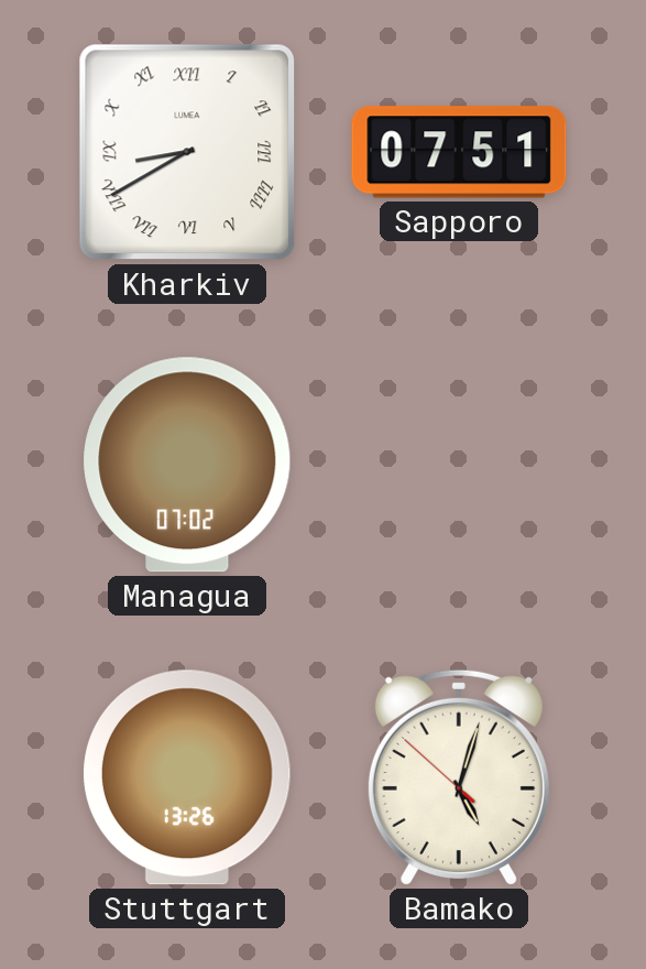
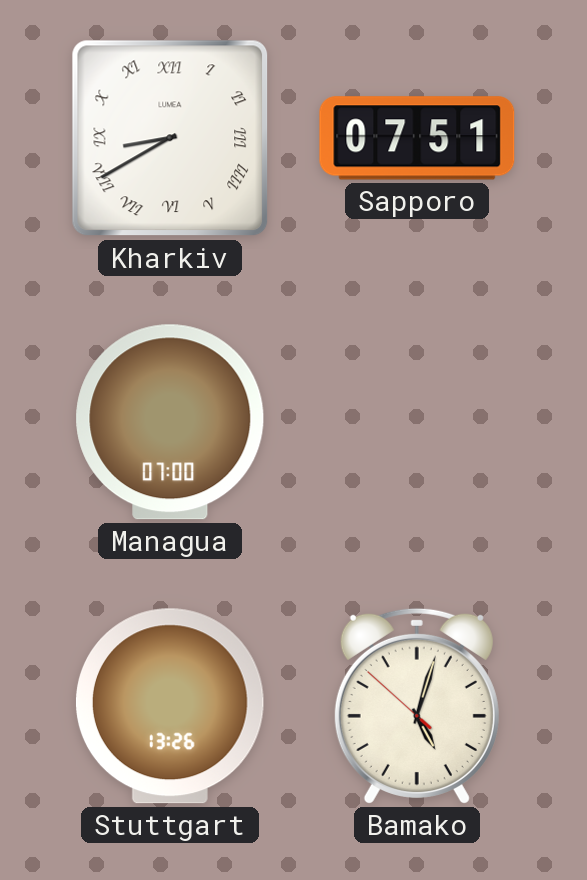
Managua: 07:02 -> 07:00 (170, 422)
